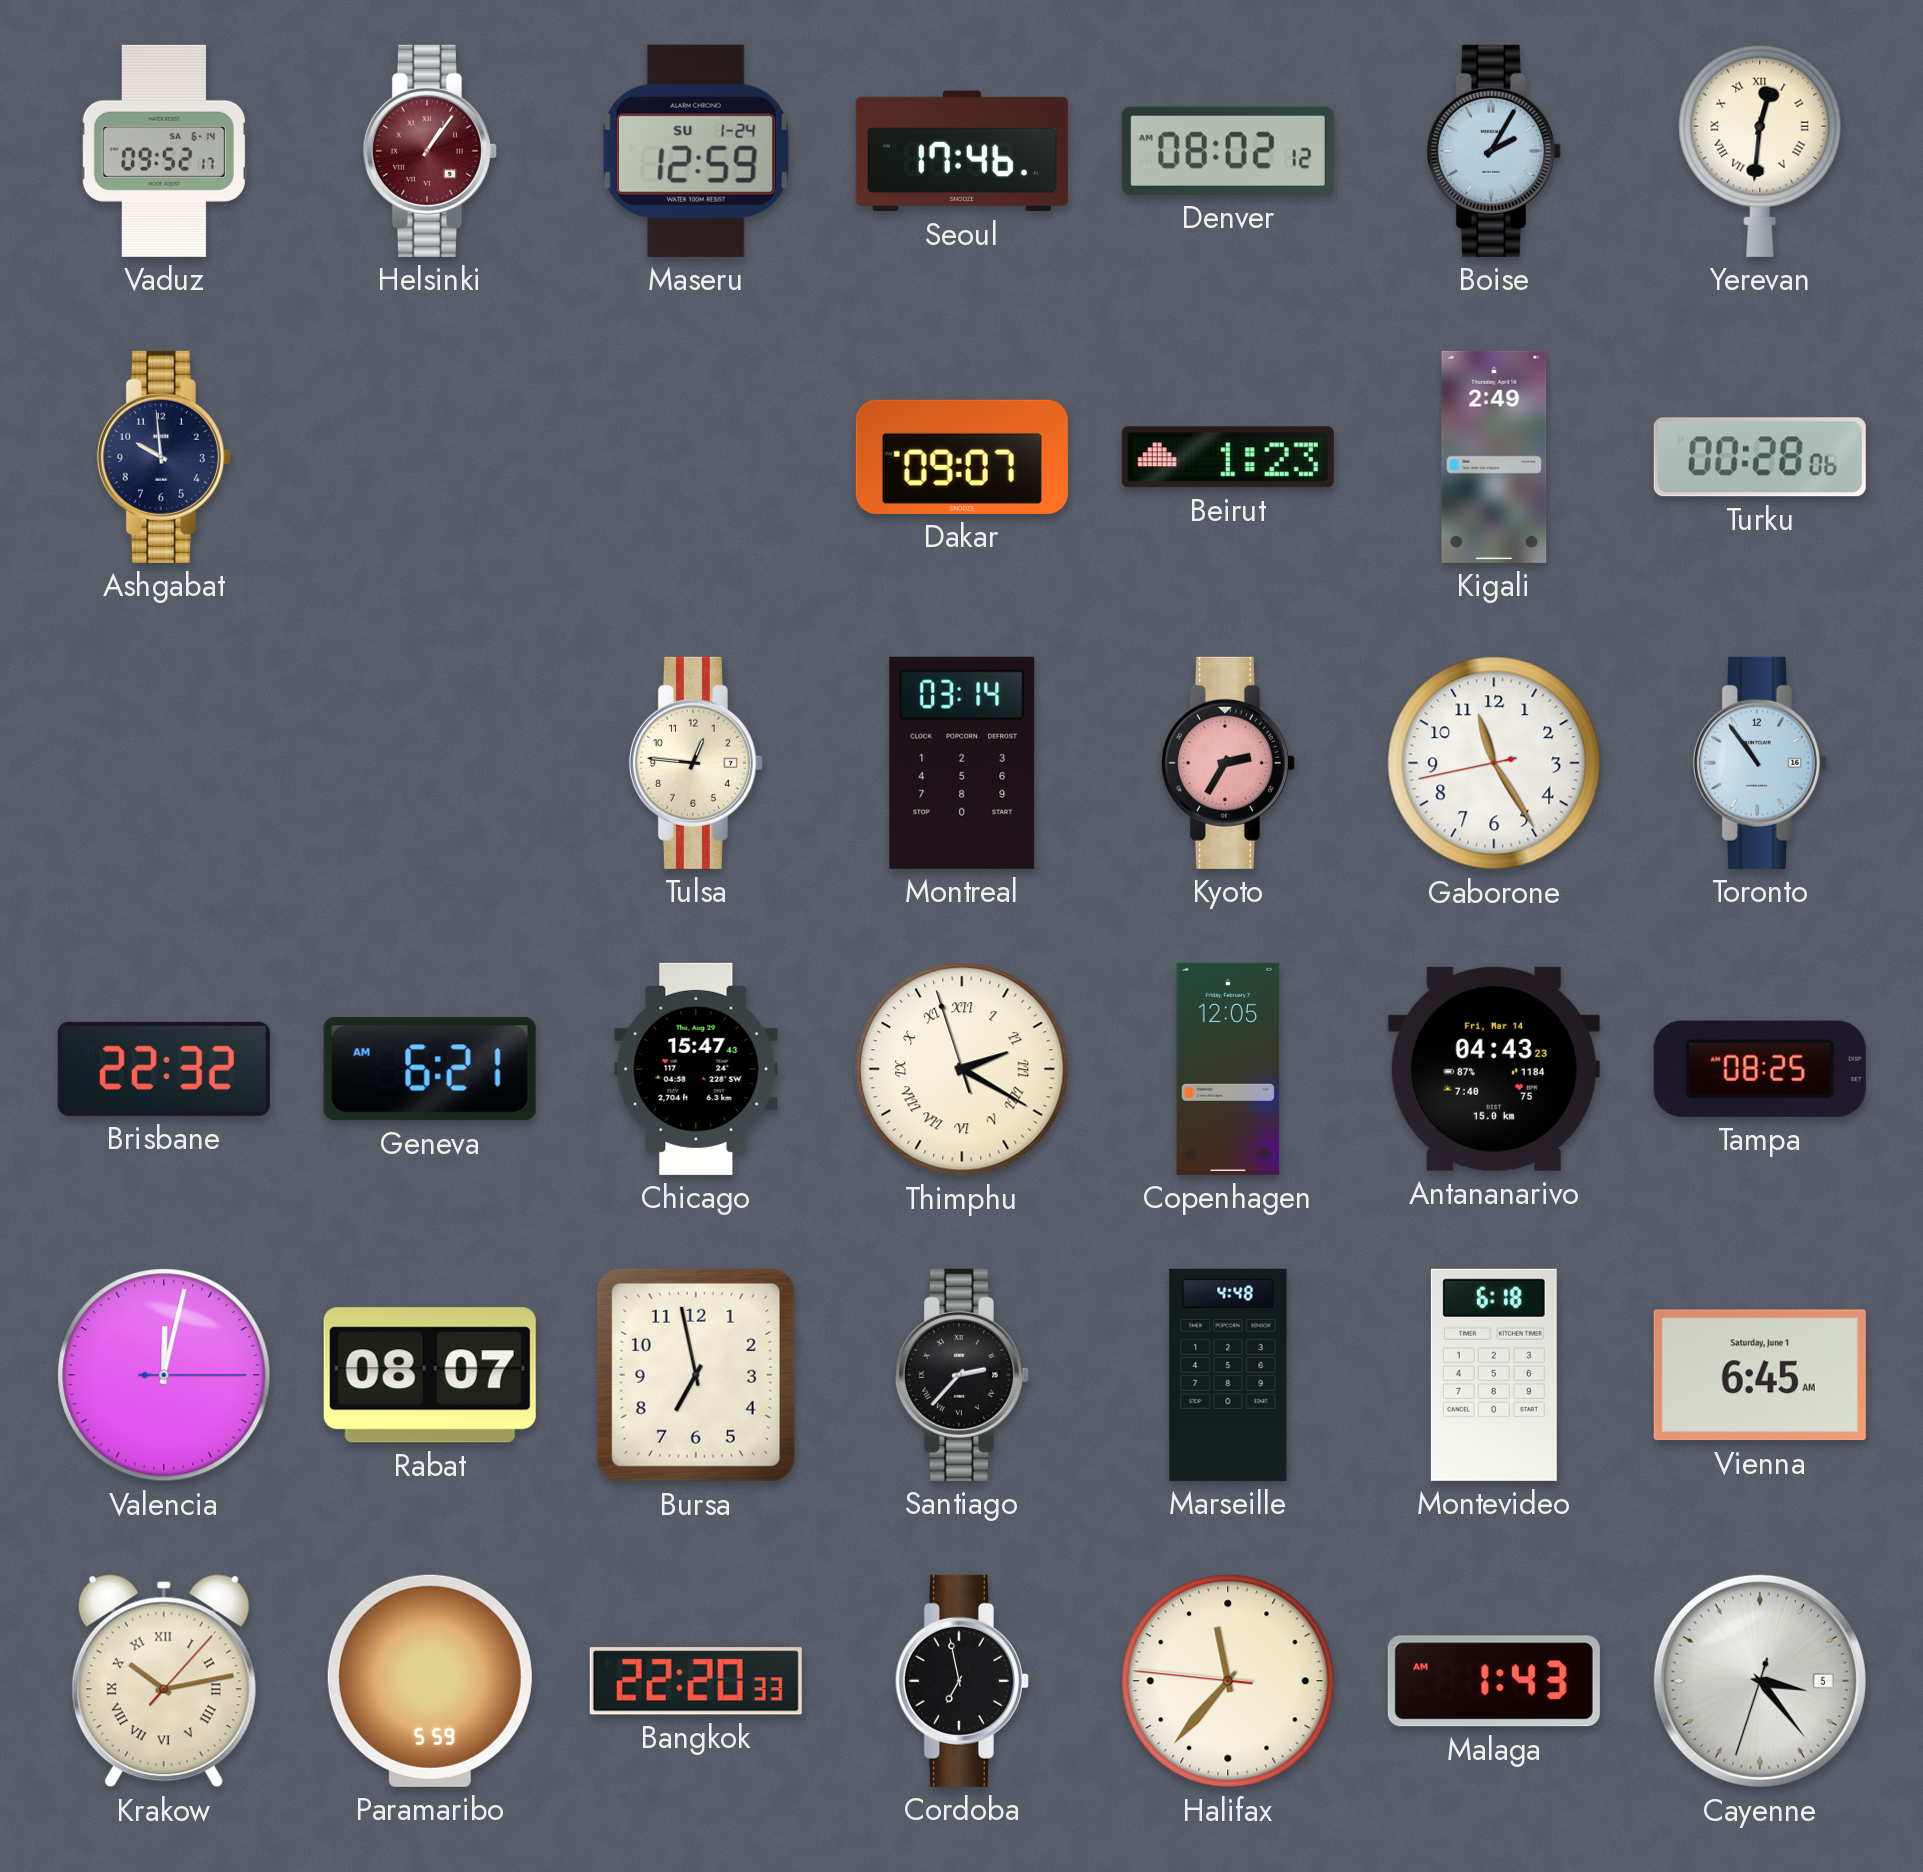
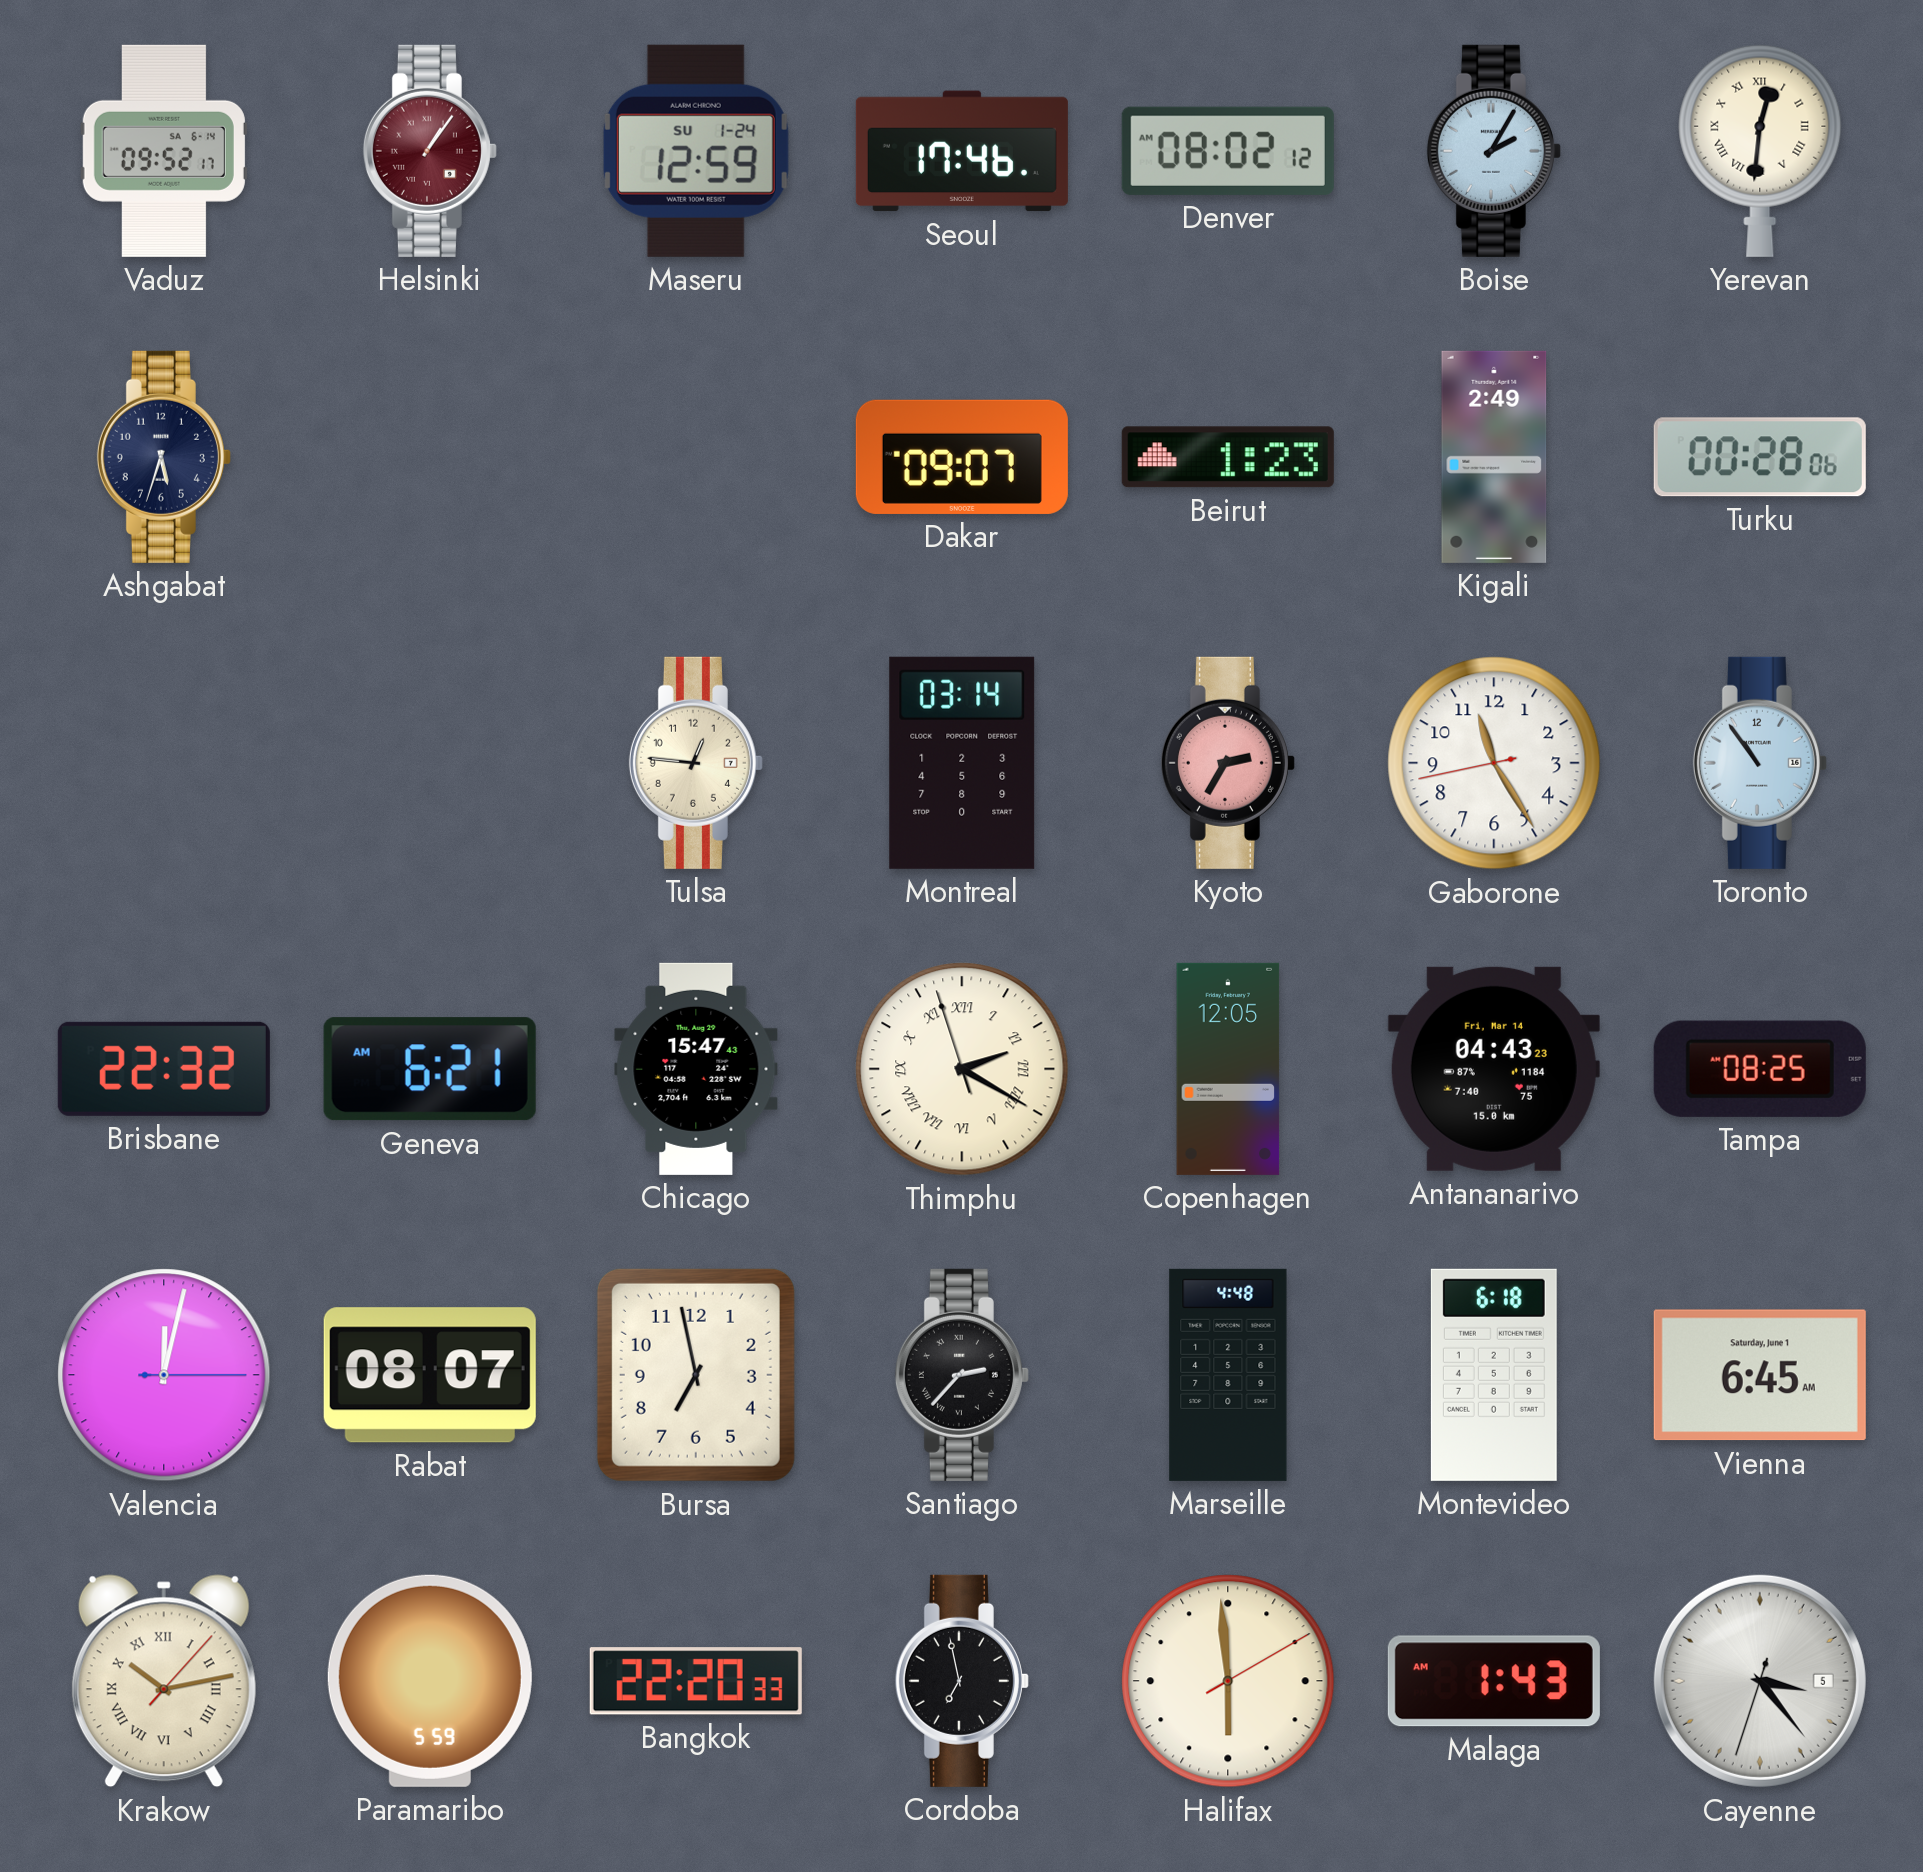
Ashgabat: 9:59 -> 5:33 (164, 457)
Halifax: 11:36 -> 5:59 (1228, 1681)
